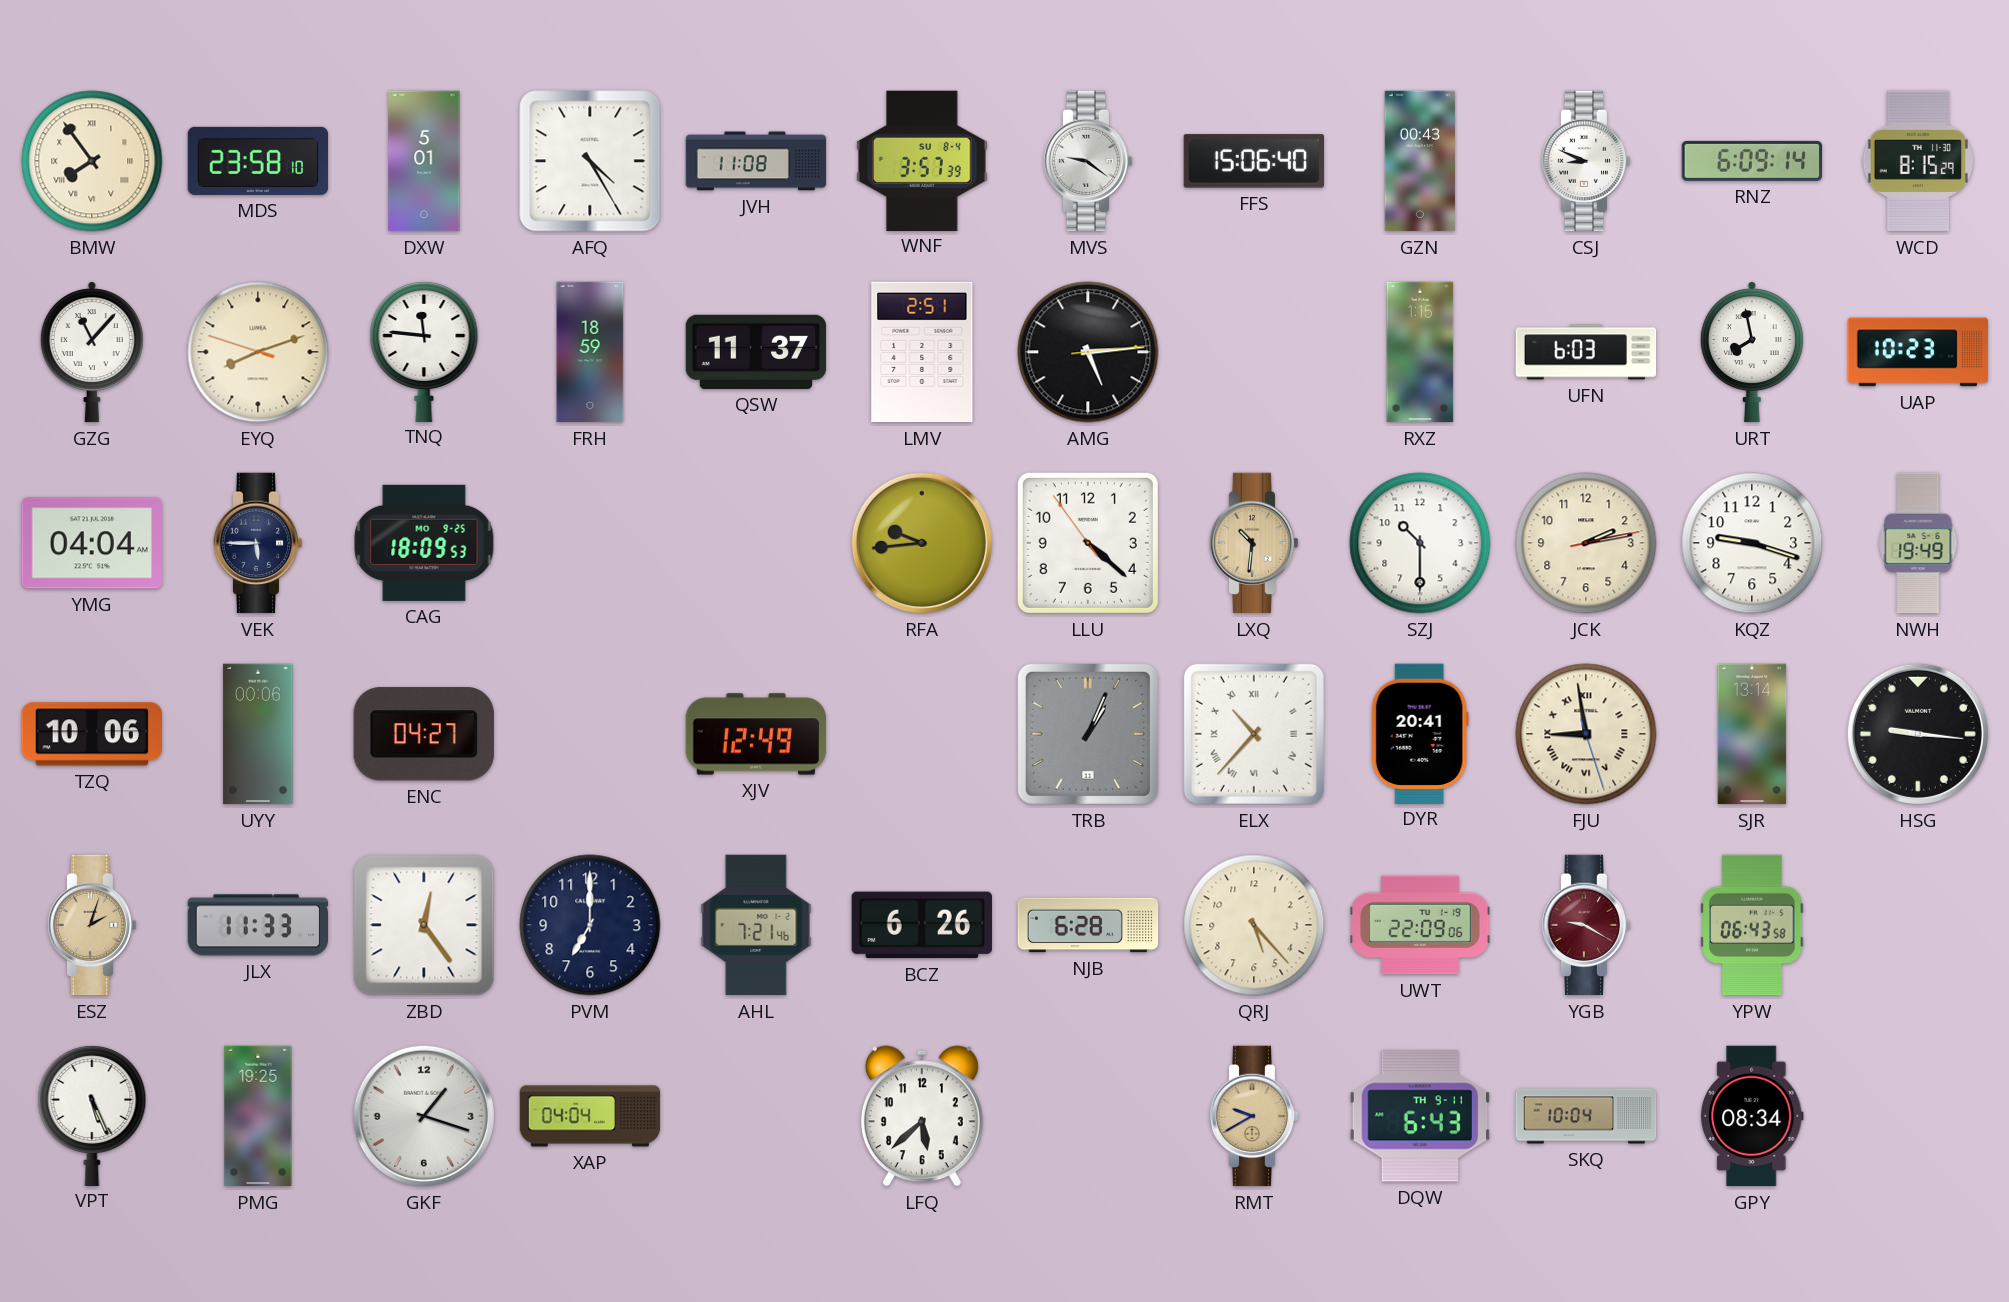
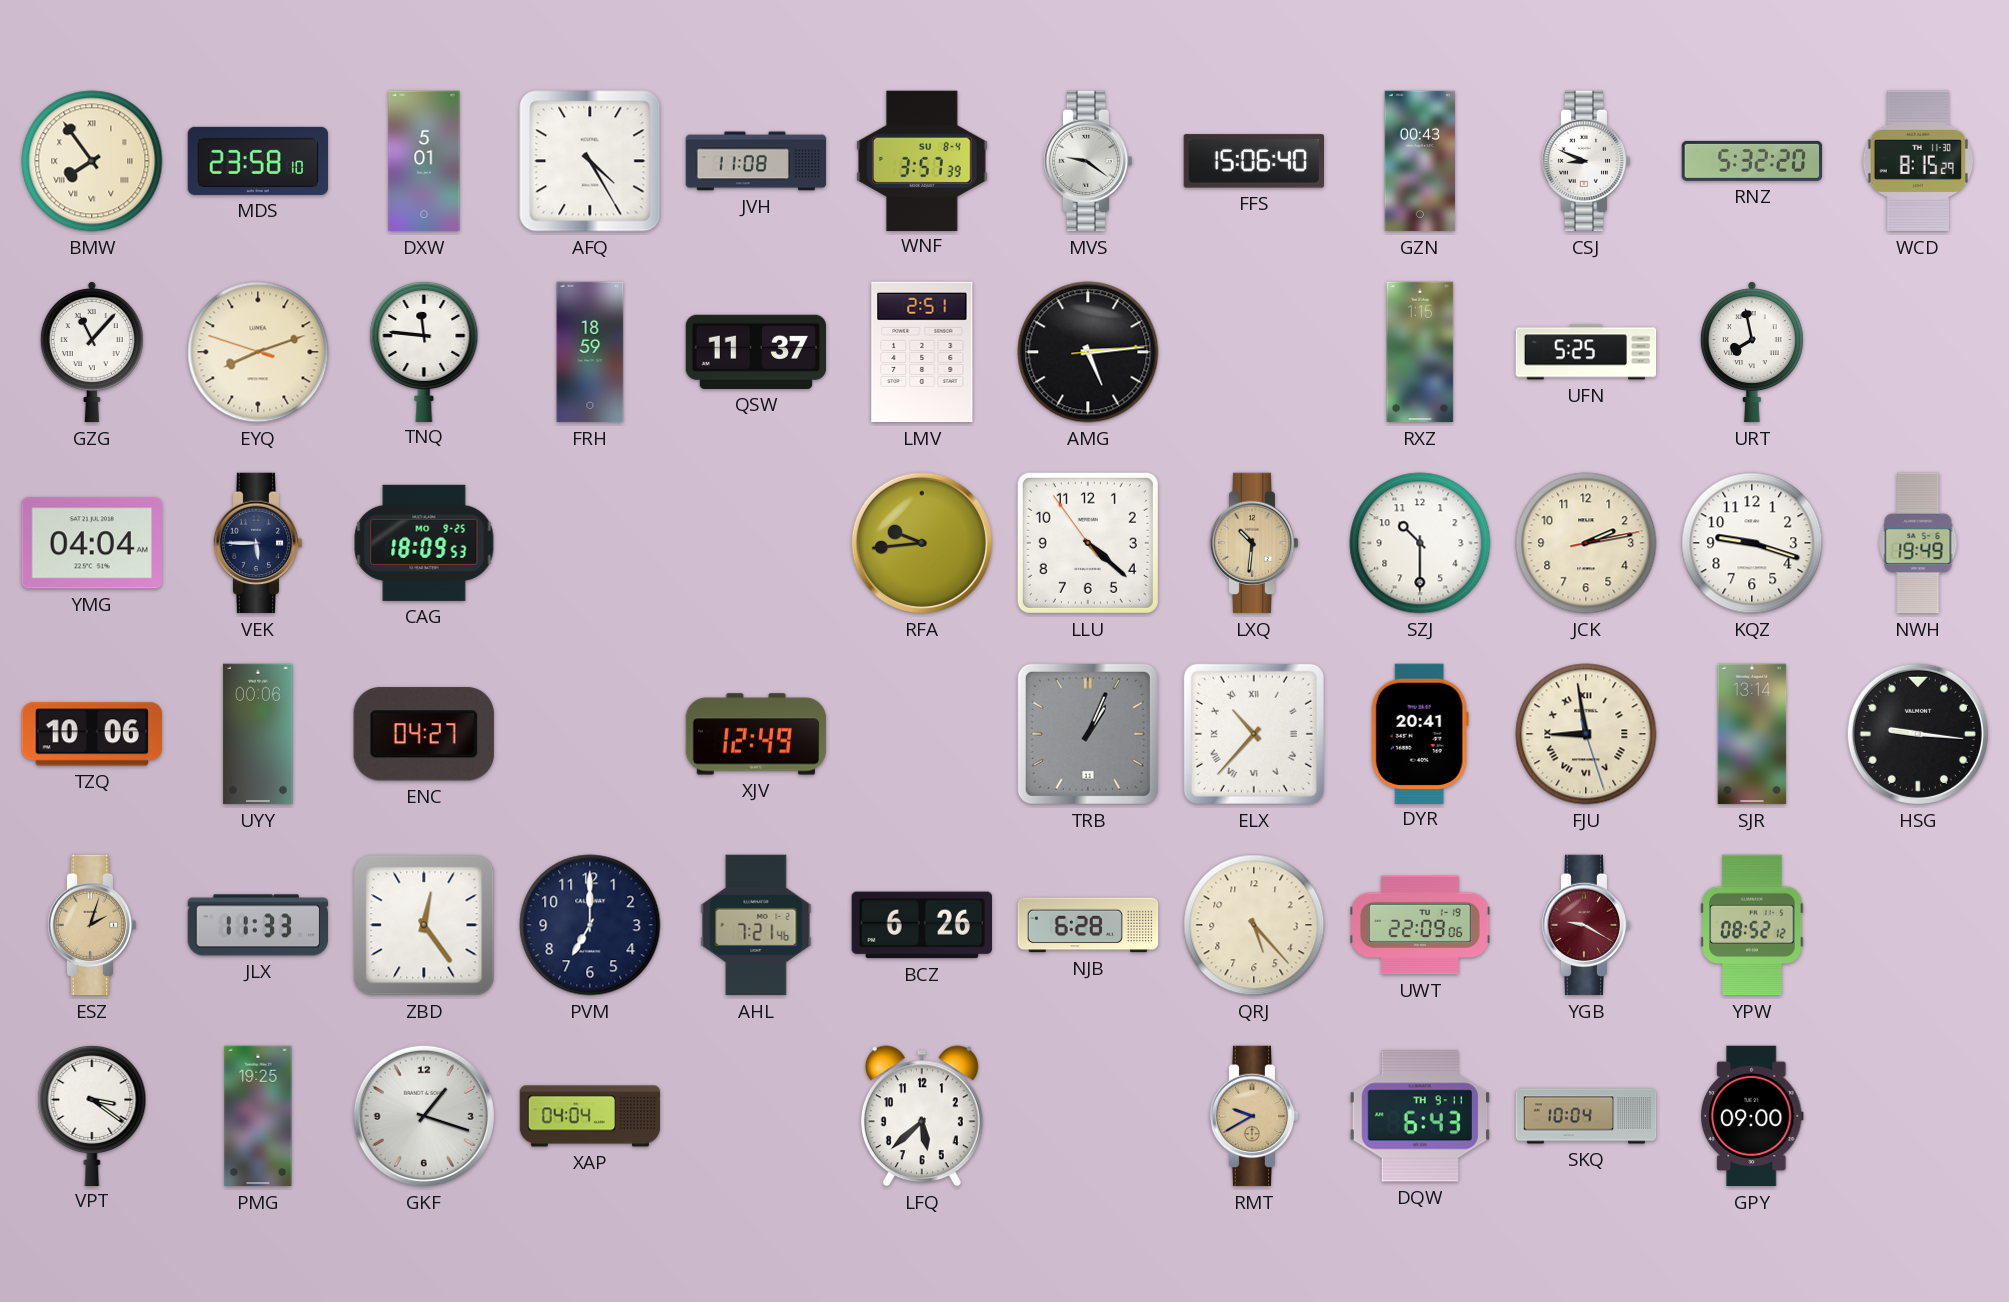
RNZ: 6:09 -> 5:32 (1752, 161)
UFN: 6:03 -> 5:25 (1586, 352)
UAP: 10:23 -> none (1918, 352)
YPW: 06:43 -> 08:52 (1752, 925)
VPT: 5:26 -> 3:21 (92, 1115)
GPY: 08:34 -> 09:00 (1753, 1116)
